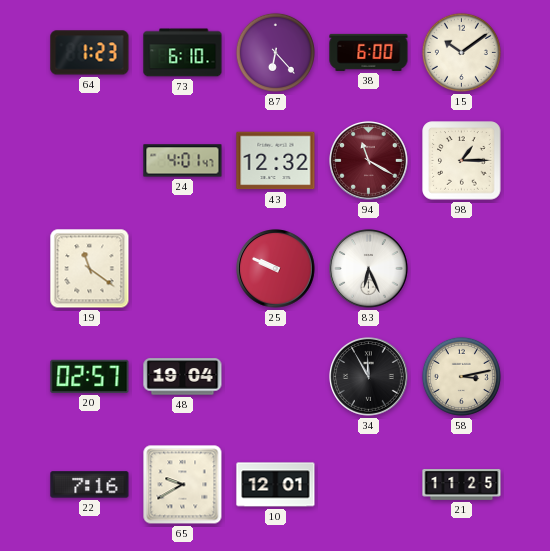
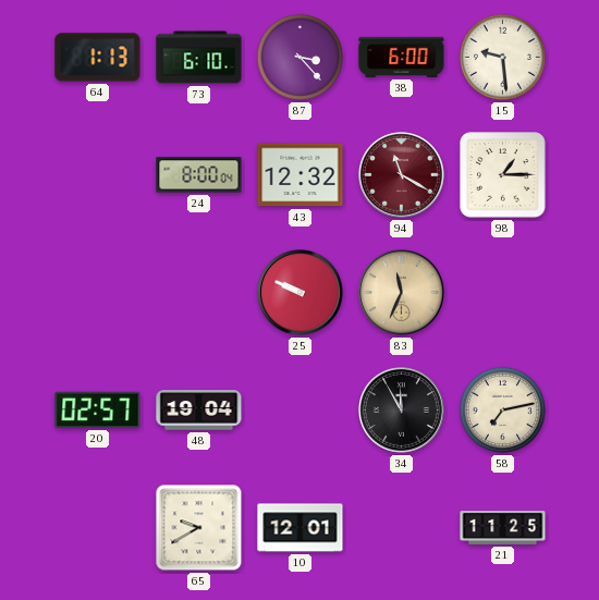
64: 1:23 -> 1:13 (98, 58)
87: 6:23 -> 3:23 (299, 57)
15: 10:09 -> 9:29 (502, 57)
24: 4:01 -> 8:00 (199, 175)
19: 11:21 -> none (90, 269)
83: 6:26 -> 11:34 (402, 293)
83 dial: white -> champagne (402, 293)
58: 3:13 -> 7:13 (502, 409)
22: 7:16 -> none (90, 485)
